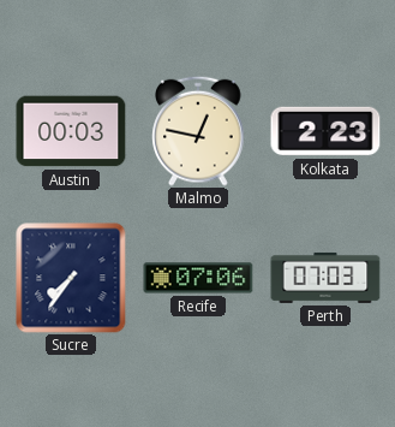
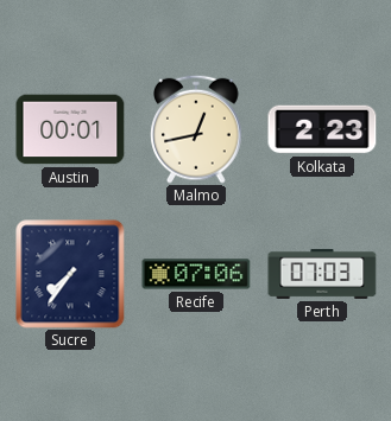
Austin: 00:03 -> 00:01 (70, 129)
Malmo: 12:47 -> 12:43 (196, 129)
